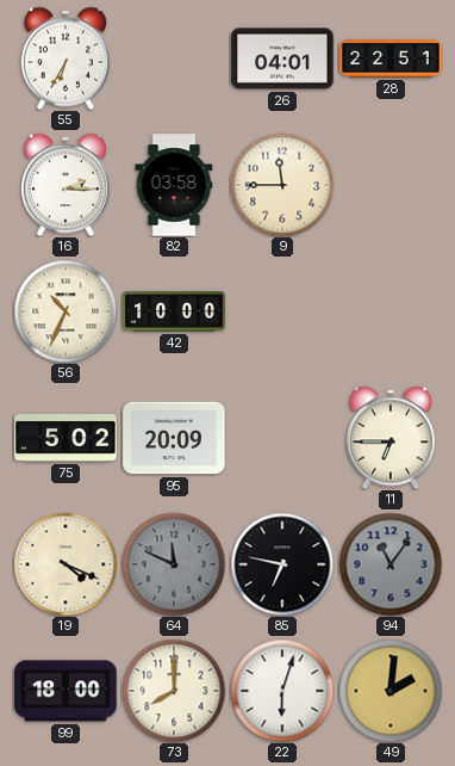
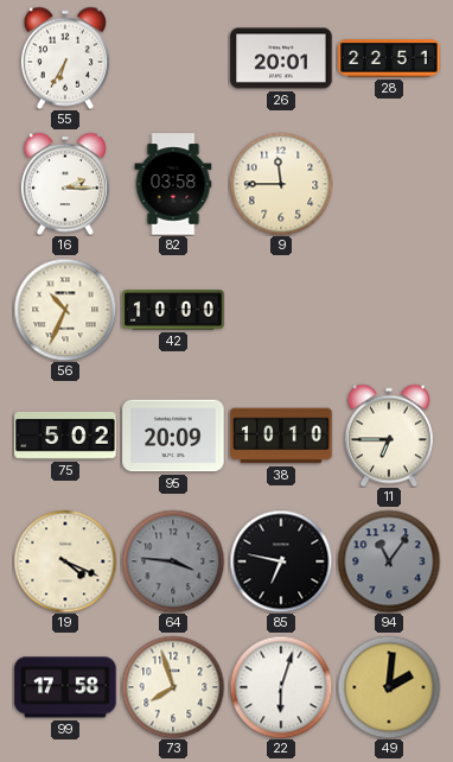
26: 04:01 -> 20:01 (281, 58)
38: none -> 10:10 (281, 436)
64: 11:49 -> 3:46 (173, 561)
99: 18:00 -> 17:58 (65, 687)
73: 8:00 -> 7:57 (173, 687)
